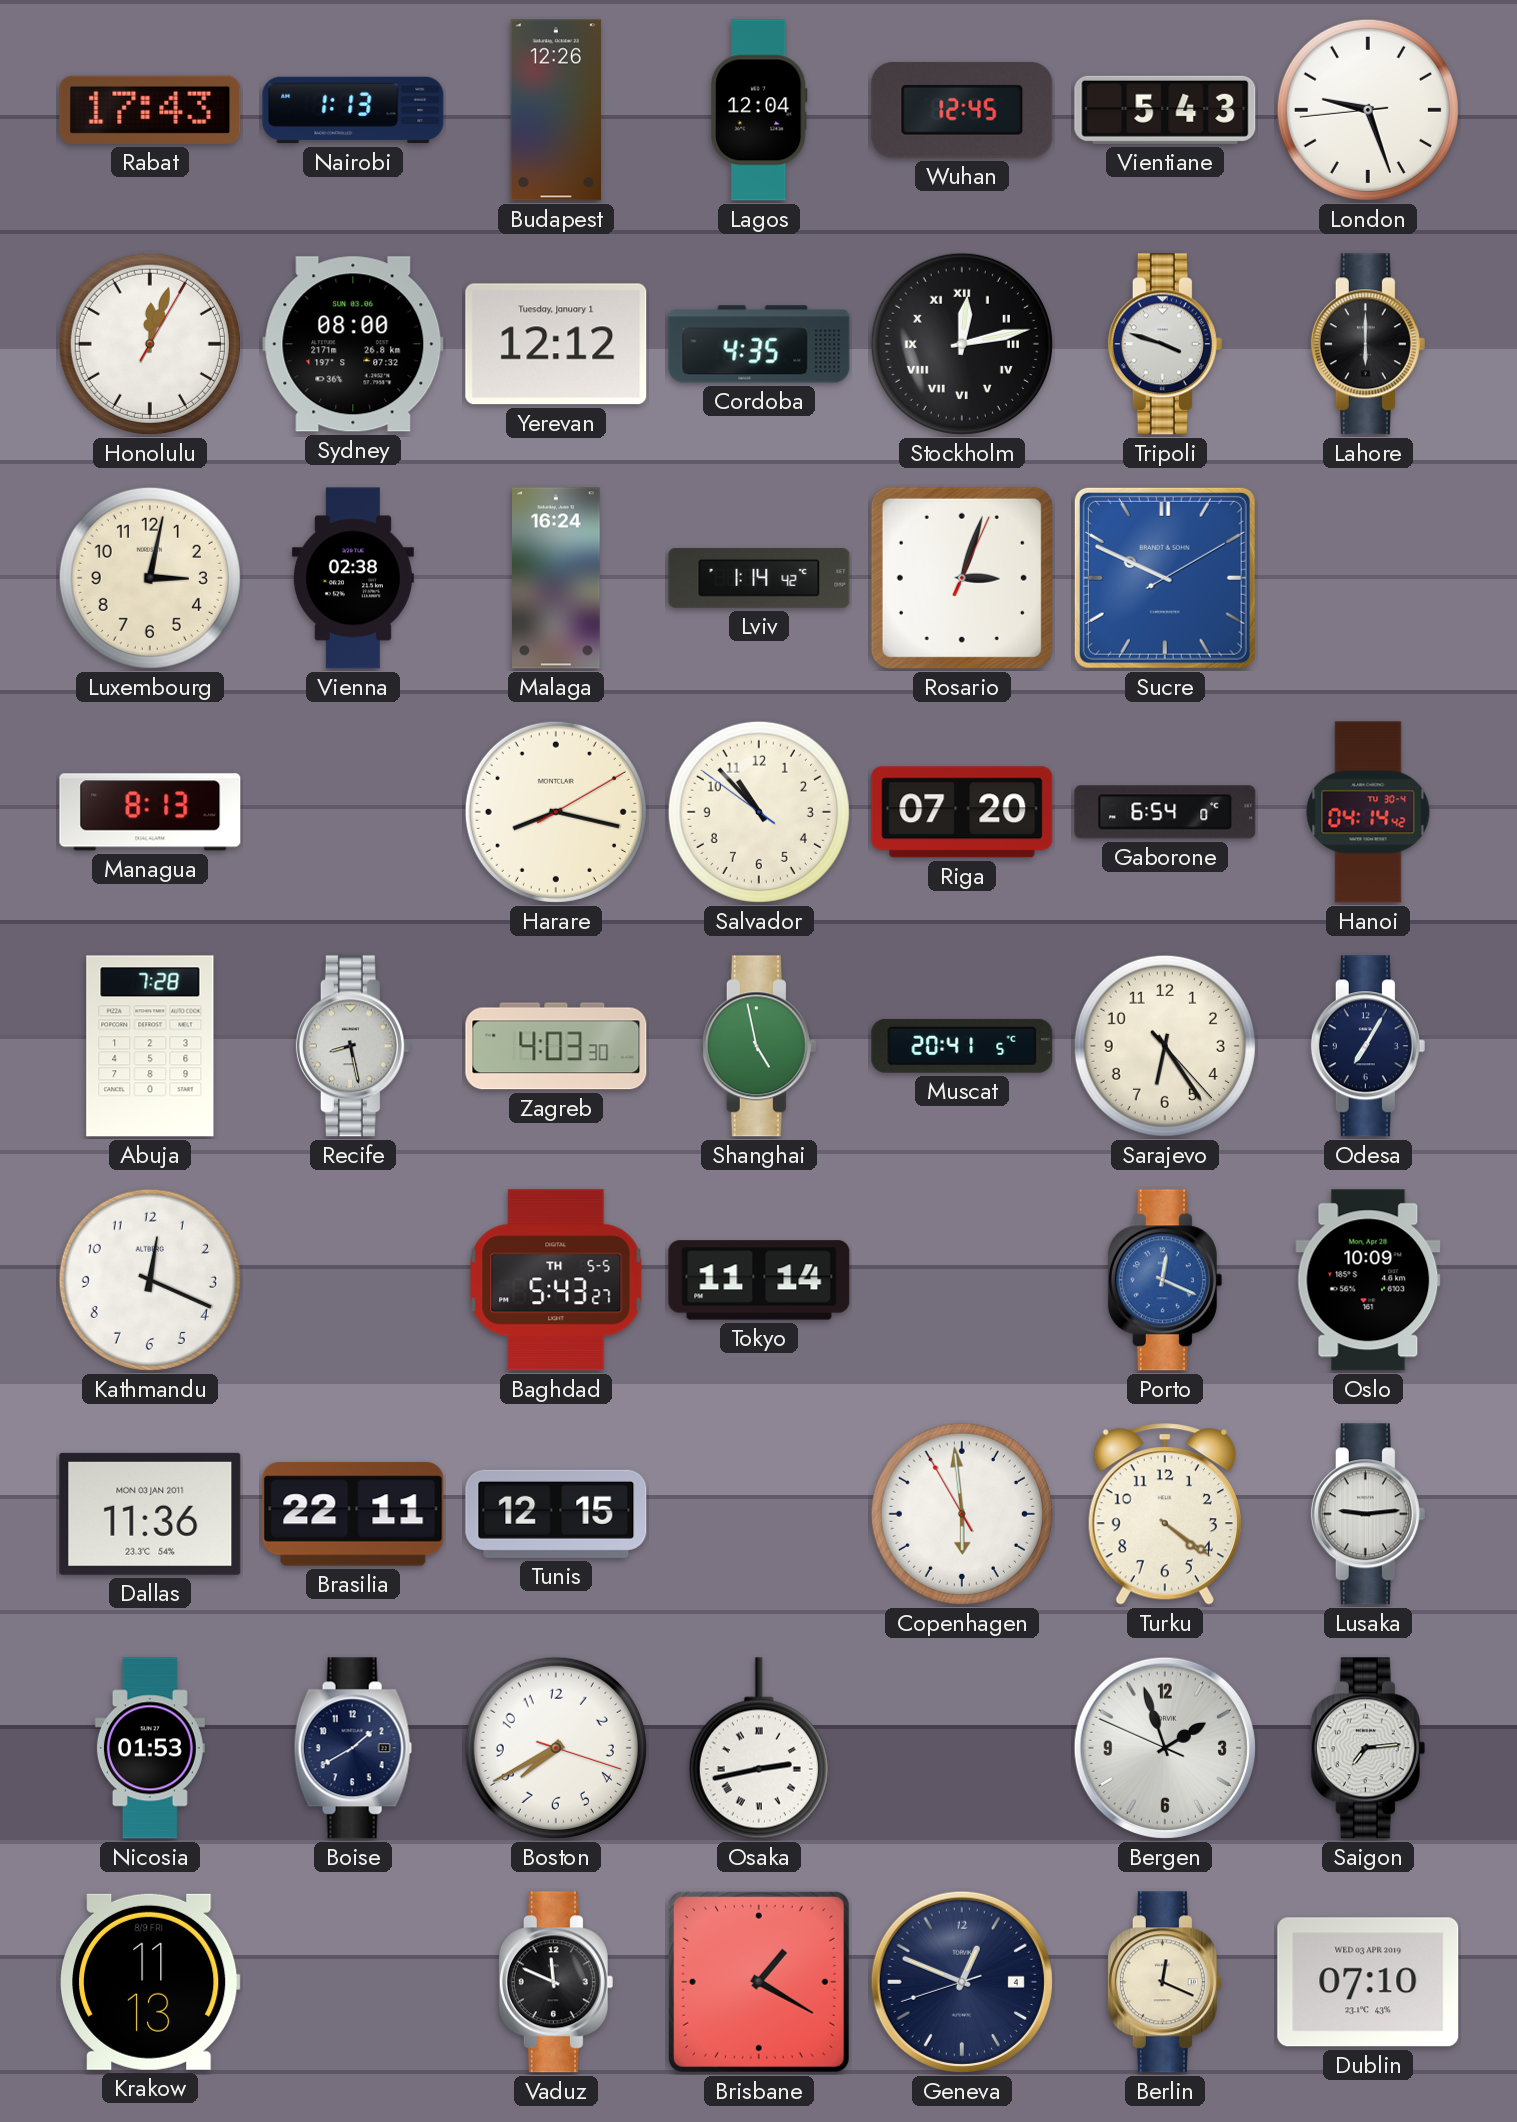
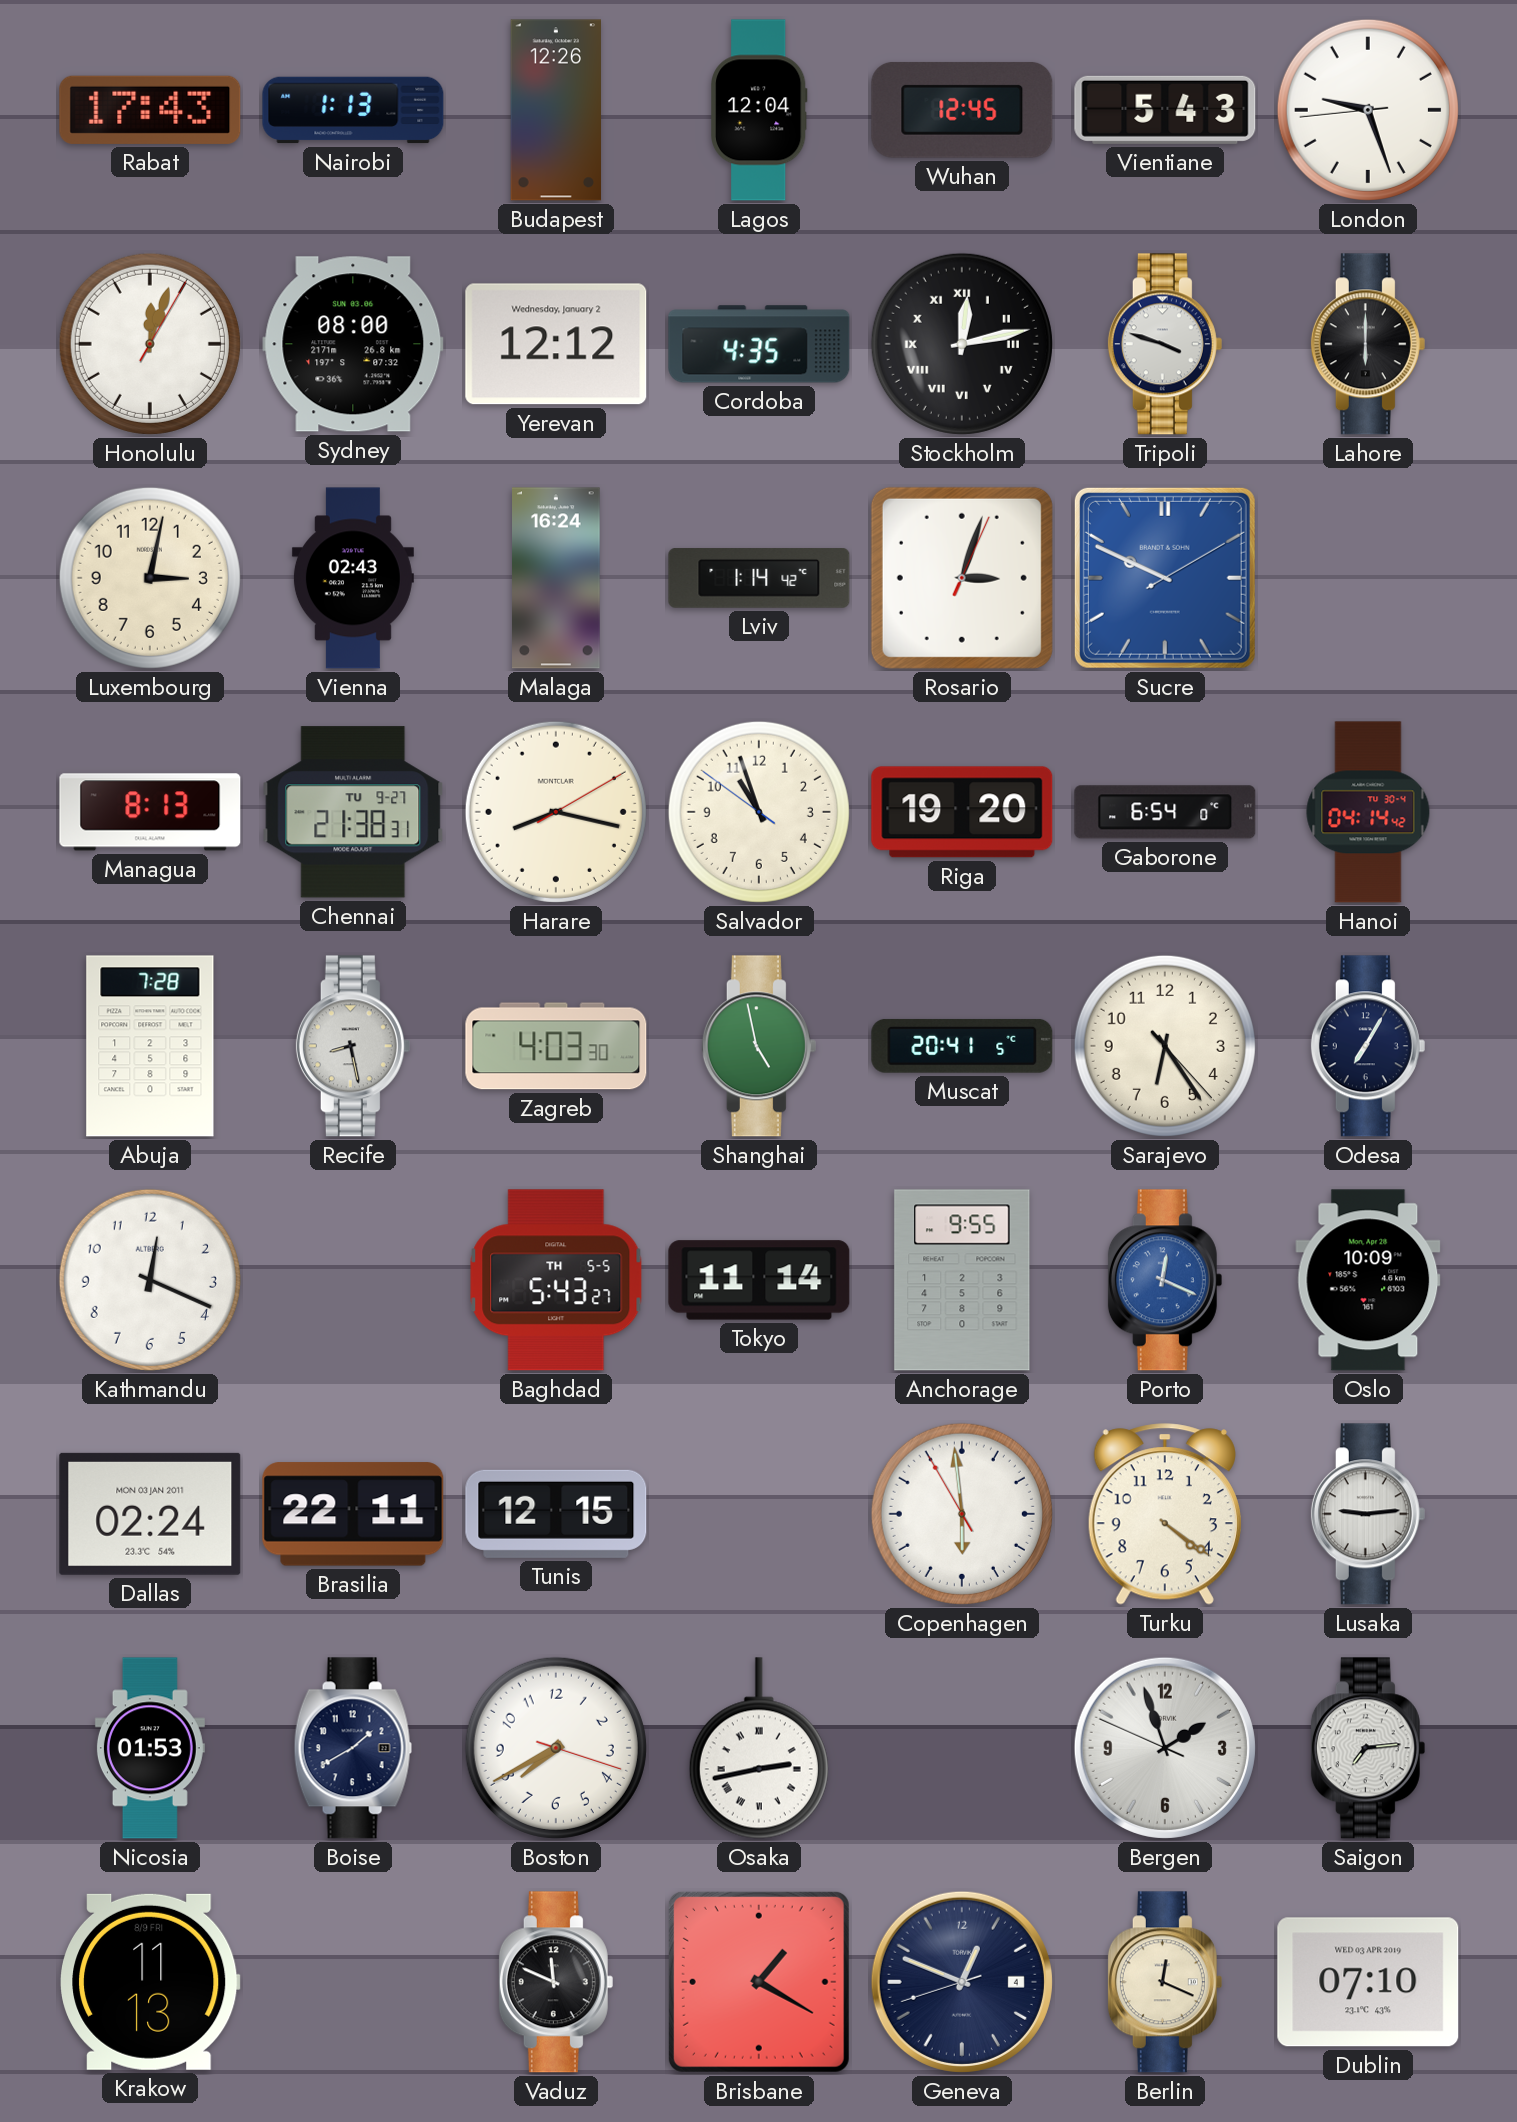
Yerevan date: Tuesday, January 1 -> Wednesday, January 2 (556, 344)
Vienna: 02:38 -> 02:43 (353, 578)
Chennai: none -> 21:38 (353, 812)
Salvador: 10:52 -> 10:56 (759, 812)
Riga: 07:20 -> 19:20 (962, 812)
Anchorage: none -> 9:55 (962, 1280)
Dallas: 11:36 -> 02:24 (150, 1514)
